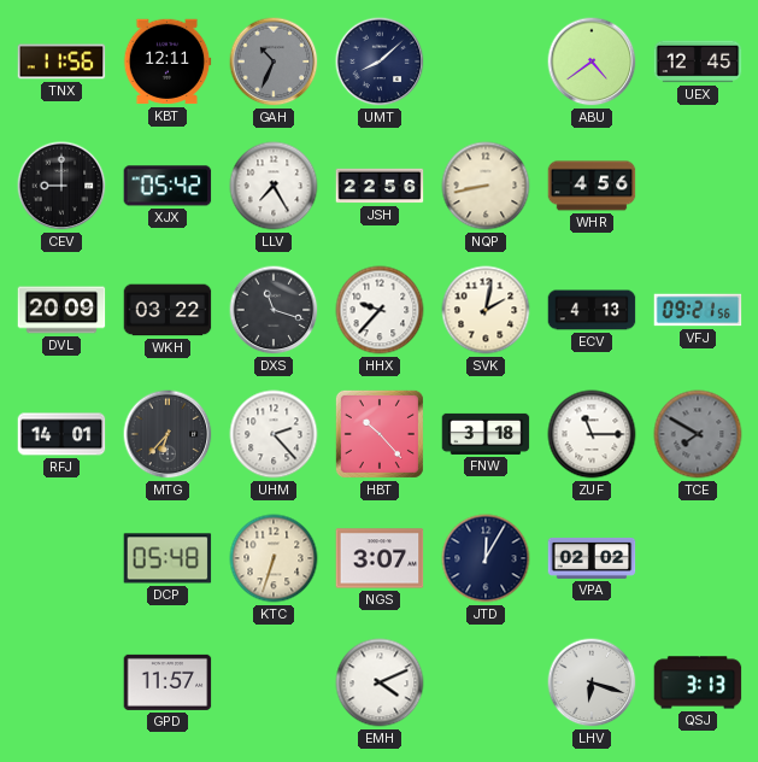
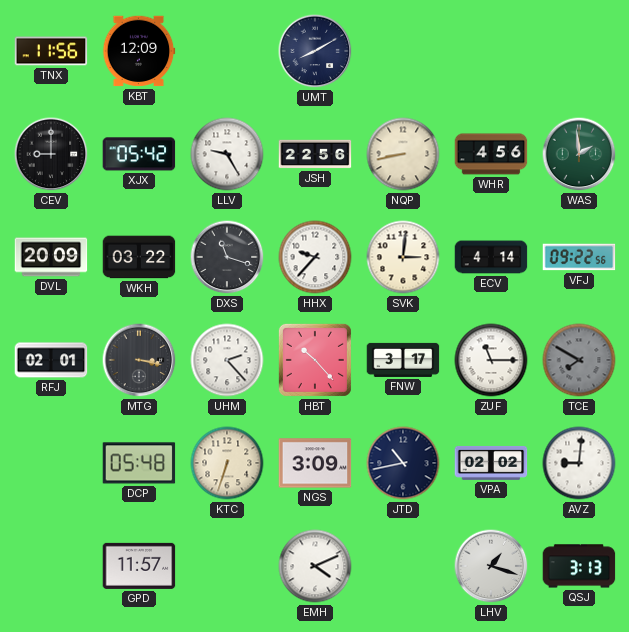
KBT: 12:11 -> 12:09 (139, 51)
GAH: 10:34 -> none (274, 61)
UMT: 8:08 -> 8:10 (315, 51)
ABU: 4:39 -> none (592, 61)
UEX: 12:45 -> none (698, 61)
LLV: 7:25 -> 9:25 (227, 154)
WAS: none -> 1:59 (579, 154)
SVK: 2:02 -> 3:01 (403, 257)
ECV: 4:13 -> 4:14 (491, 257)
VFJ: 09:21 -> 09:22 (579, 257)
RFJ: 14:01 -> 02:01 (51, 360)
MTG: 6:37 -> 3:17 (139, 360)
FNW: 3:18 -> 3:17 (403, 360)
NGS: 3:07 -> 3:09 (315, 463)
JTD: 12:05 -> 10:43 (403, 463)
AVZ: none -> 9:01 (579, 463)
LHV: 6:18 -> 1:18 (491, 566)
